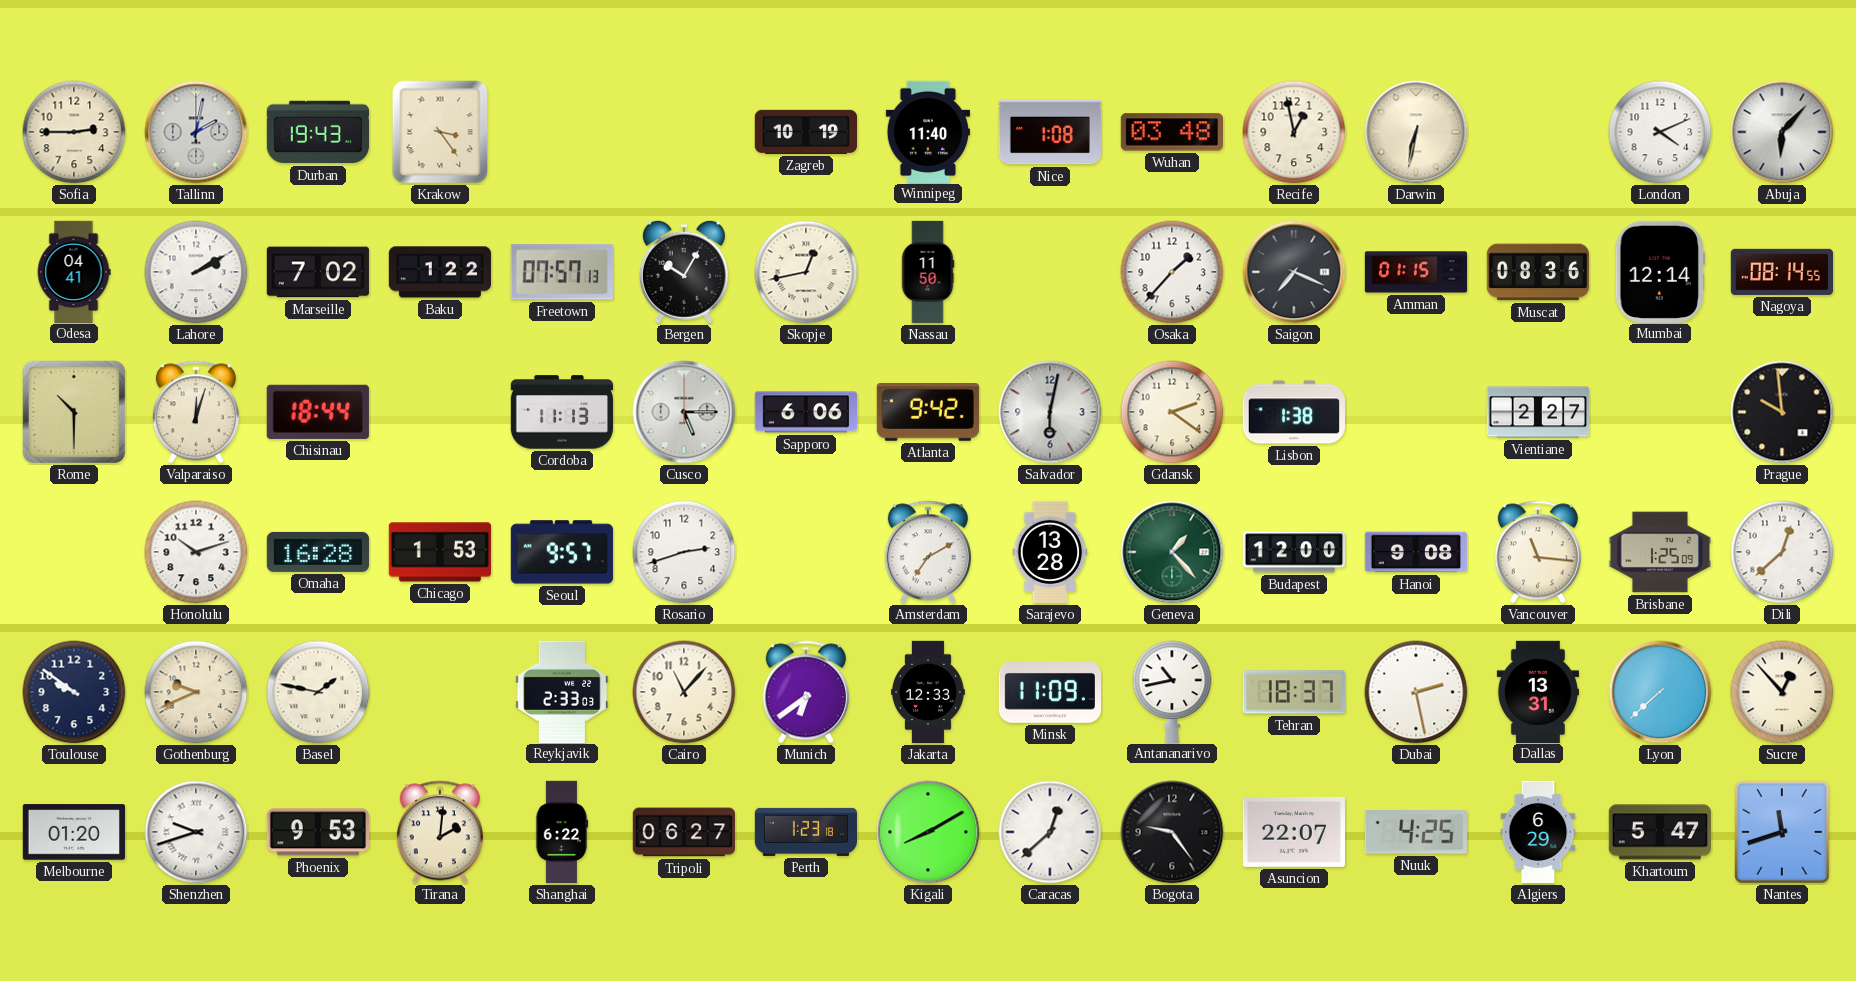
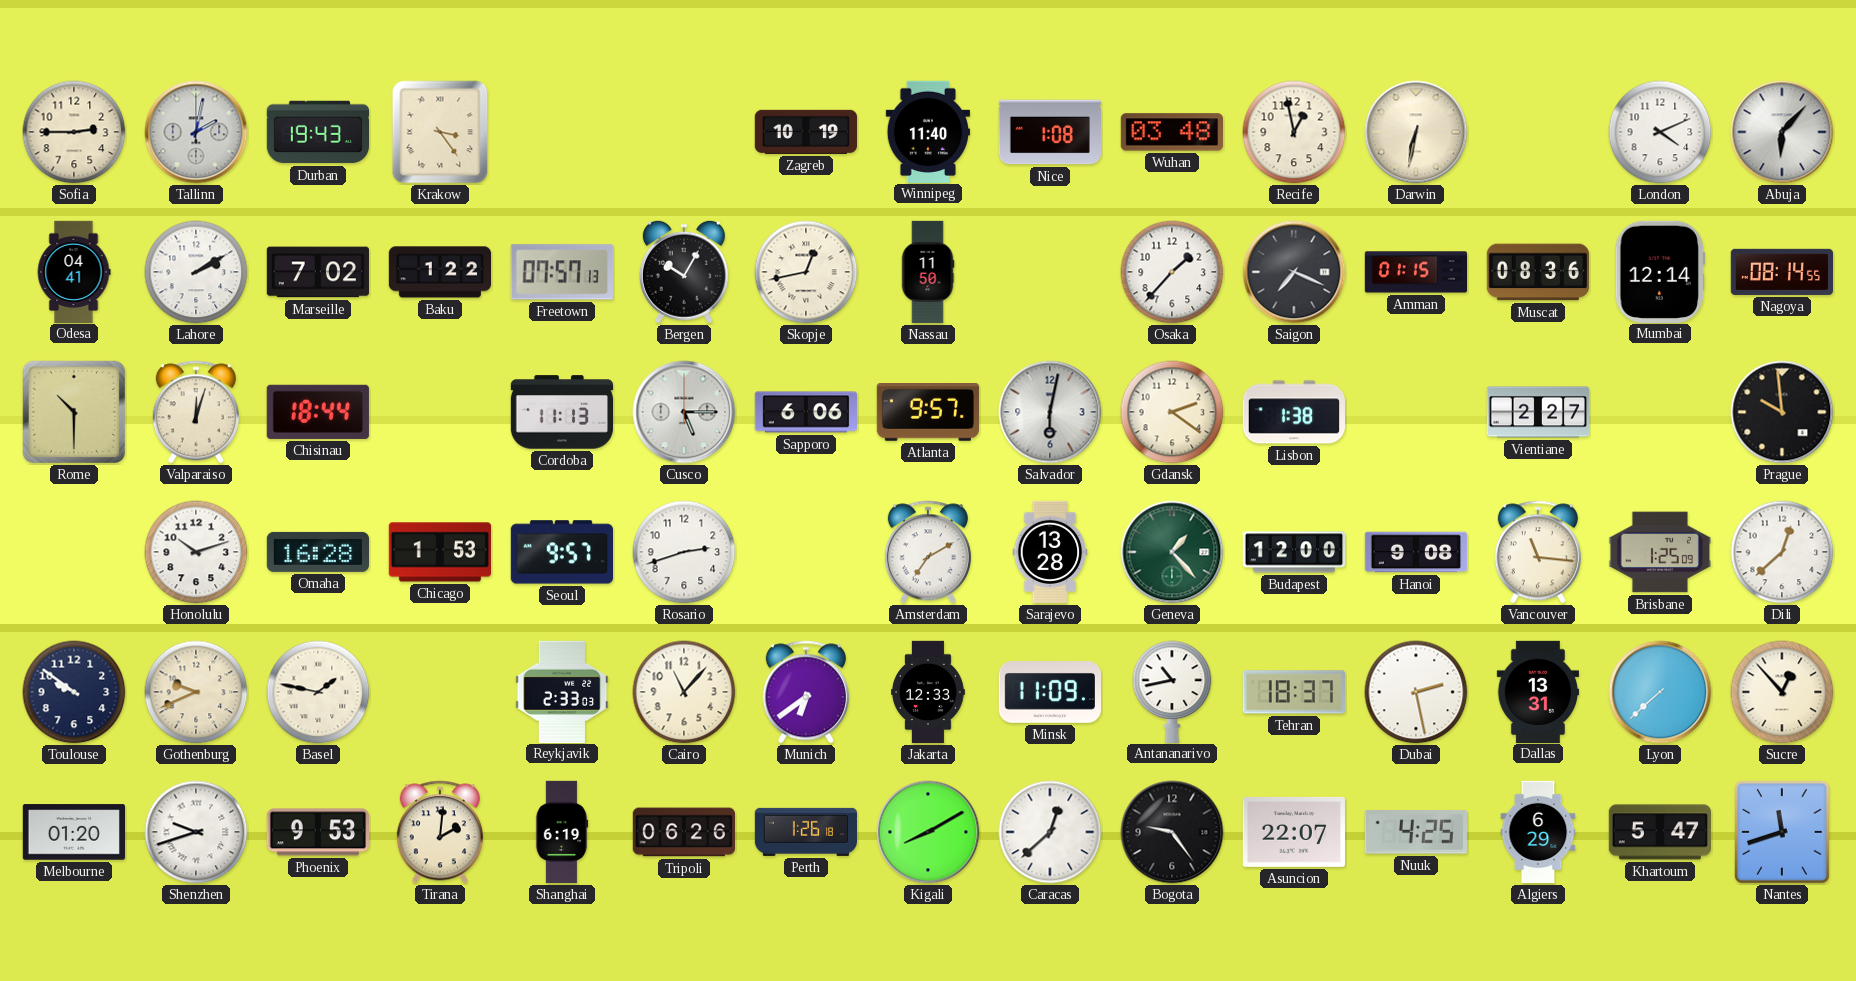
Atlanta: 9:42 -> 9:57 (928, 413)
Shanghai: 6:22 -> 6:19 (562, 832)
Tripoli: 06:27 -> 06:26 (683, 832)
Perth: 1:23 -> 1:26 (805, 832)
